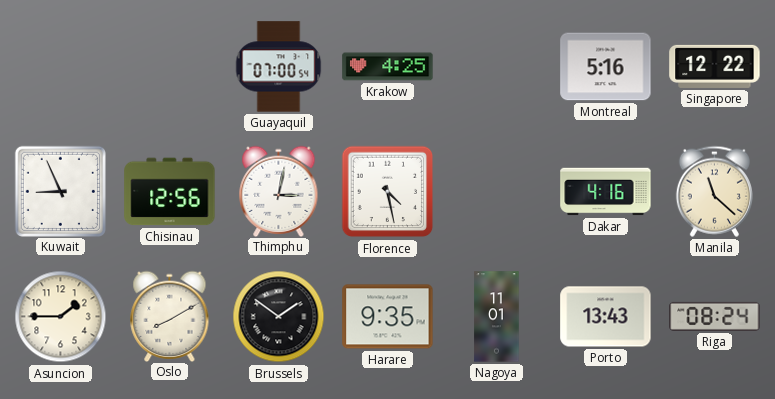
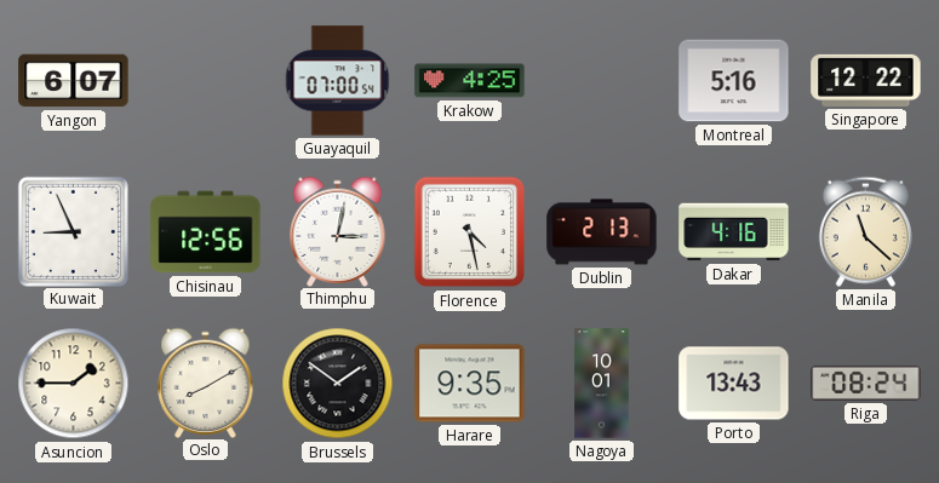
Yangon: none -> 6:07 (74, 81)
Dublin: none -> 2:13 (602, 232)
Nagoya: 11:01 -> 10:01 (602, 384)
